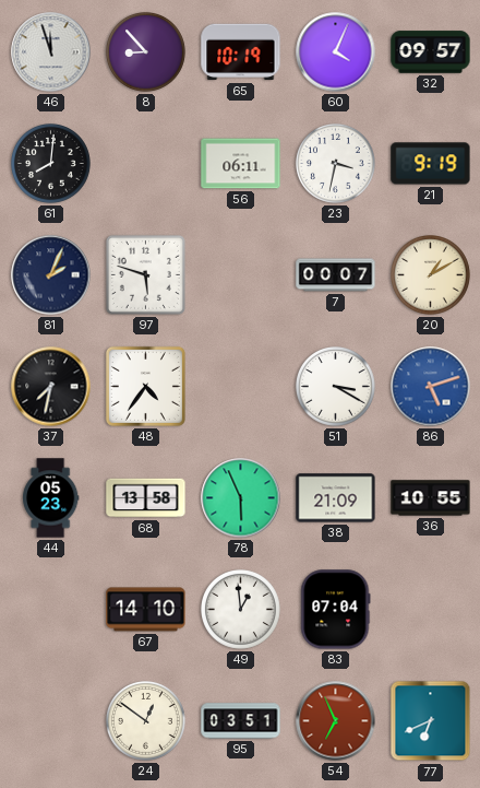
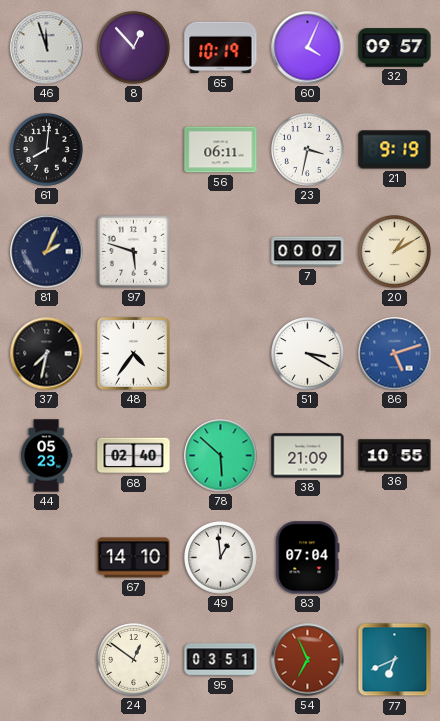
8: 8:53 -> 12:53 (134, 48)
68: 13:58 -> 02:40 (134, 456)
78: 5:56 -> 5:52 (221, 456)
